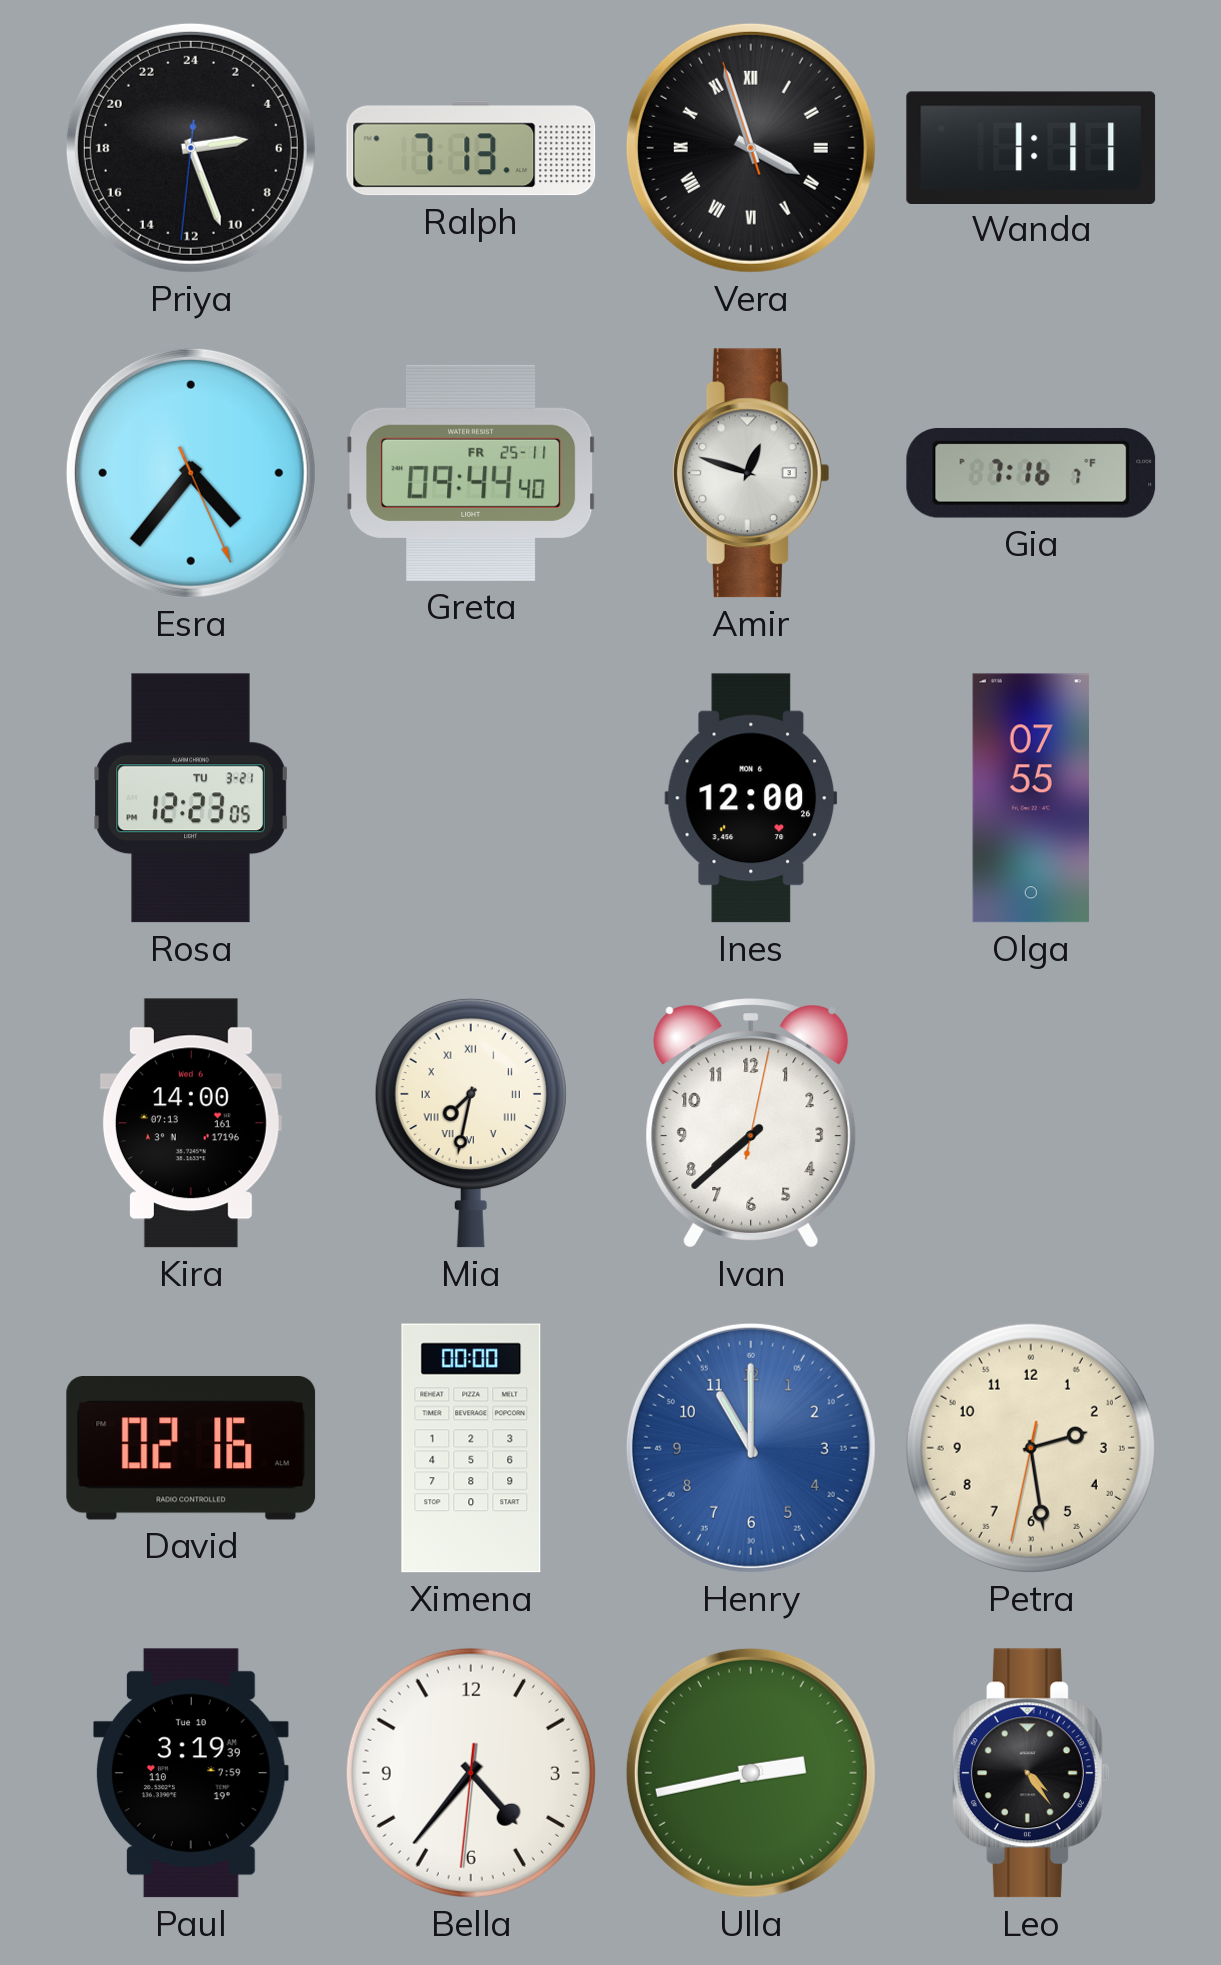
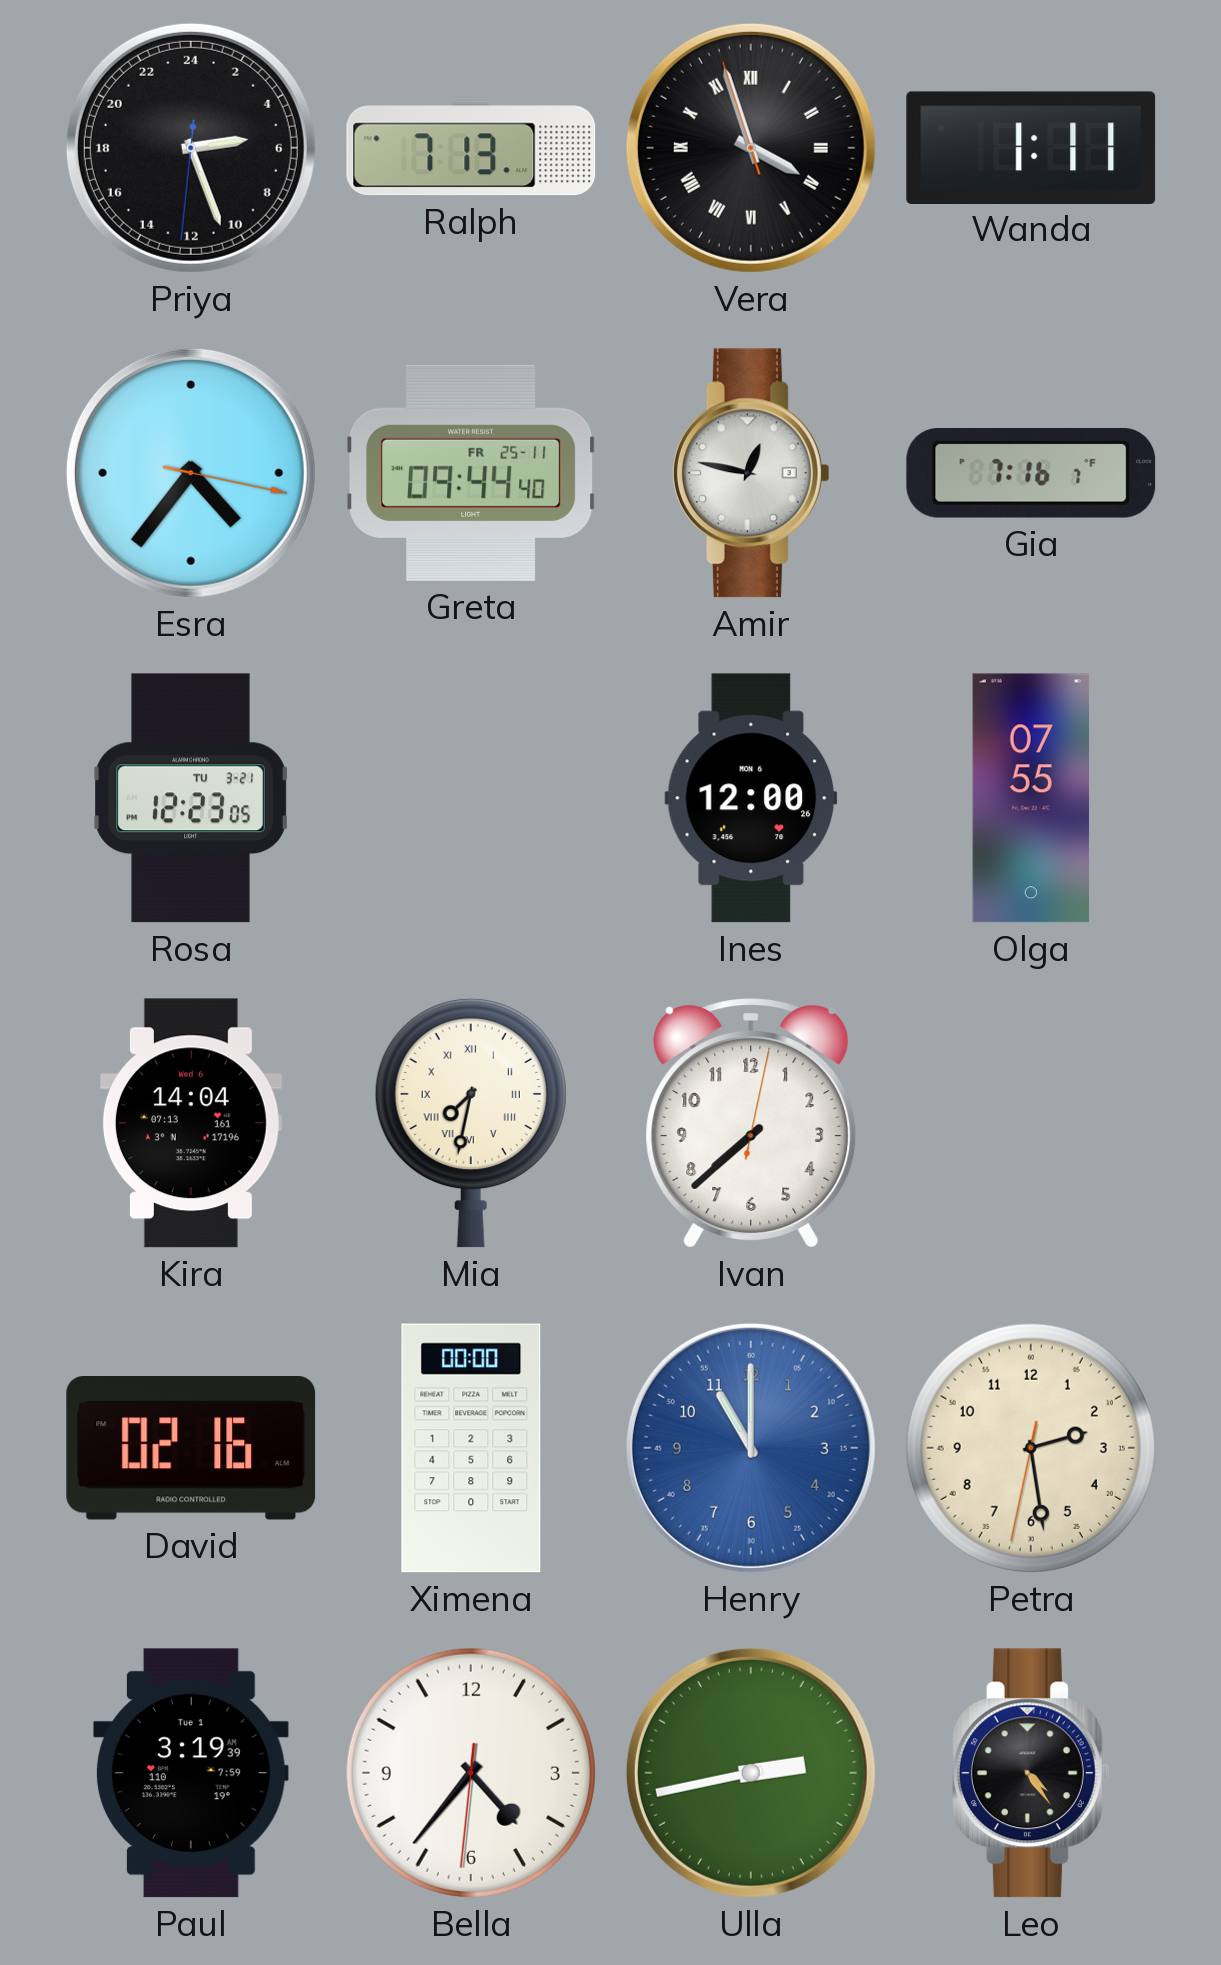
Esra: 4:36:26 -> 4:36:17 (191, 473)
Amir: 12:48 -> 12:47 (751, 473)
Kira: 14:00 -> 14:04 (191, 1123)
Paul date: Tue 10 -> Tue 1 (192, 1773)
